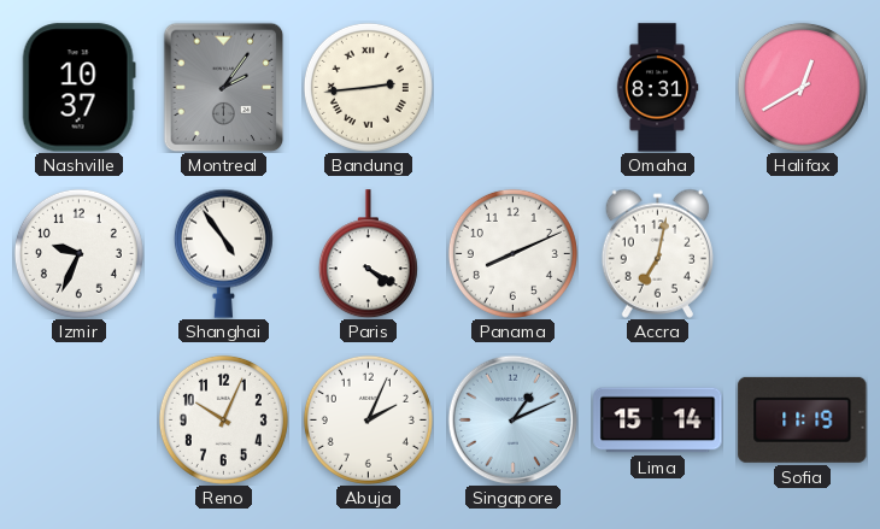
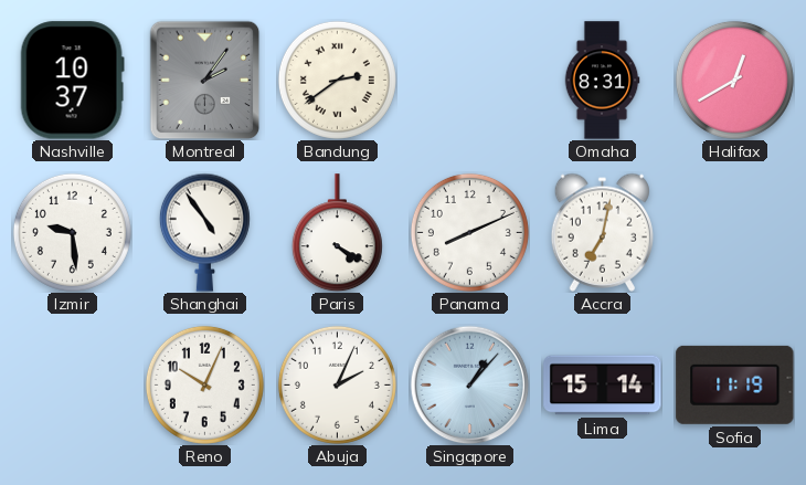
Bandung: 2:44 -> 2:39 (337, 80)
Izmir: 9:34 -> 9:29 (72, 232)
Singapore: 1:11 -> 1:07 (469, 384)
